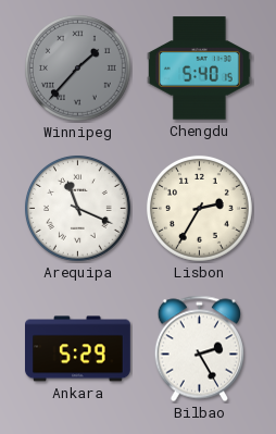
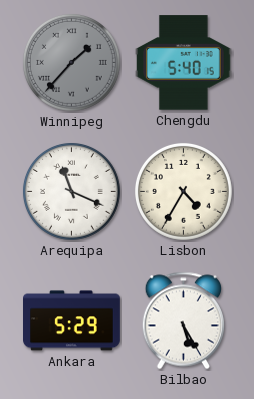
Lisbon: 2:35 -> 4:35 (183, 191)
Bilbao: 2:25 -> 5:25 (183, 321)
